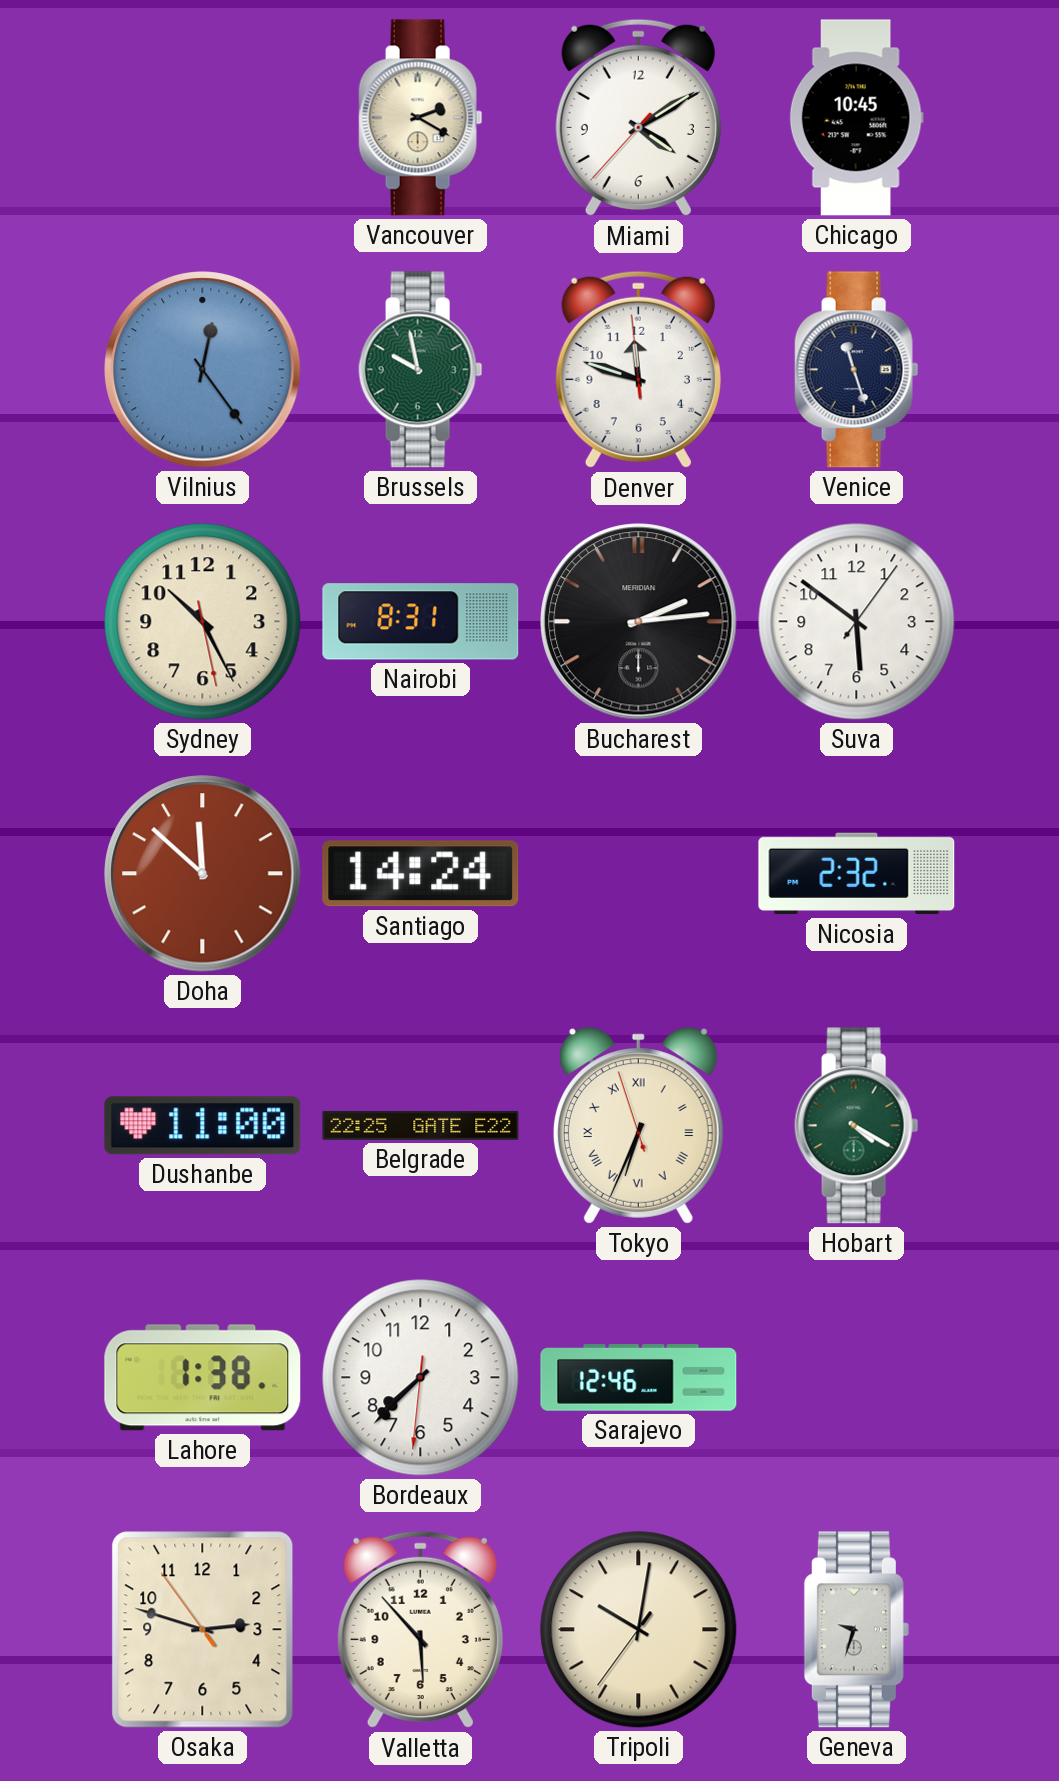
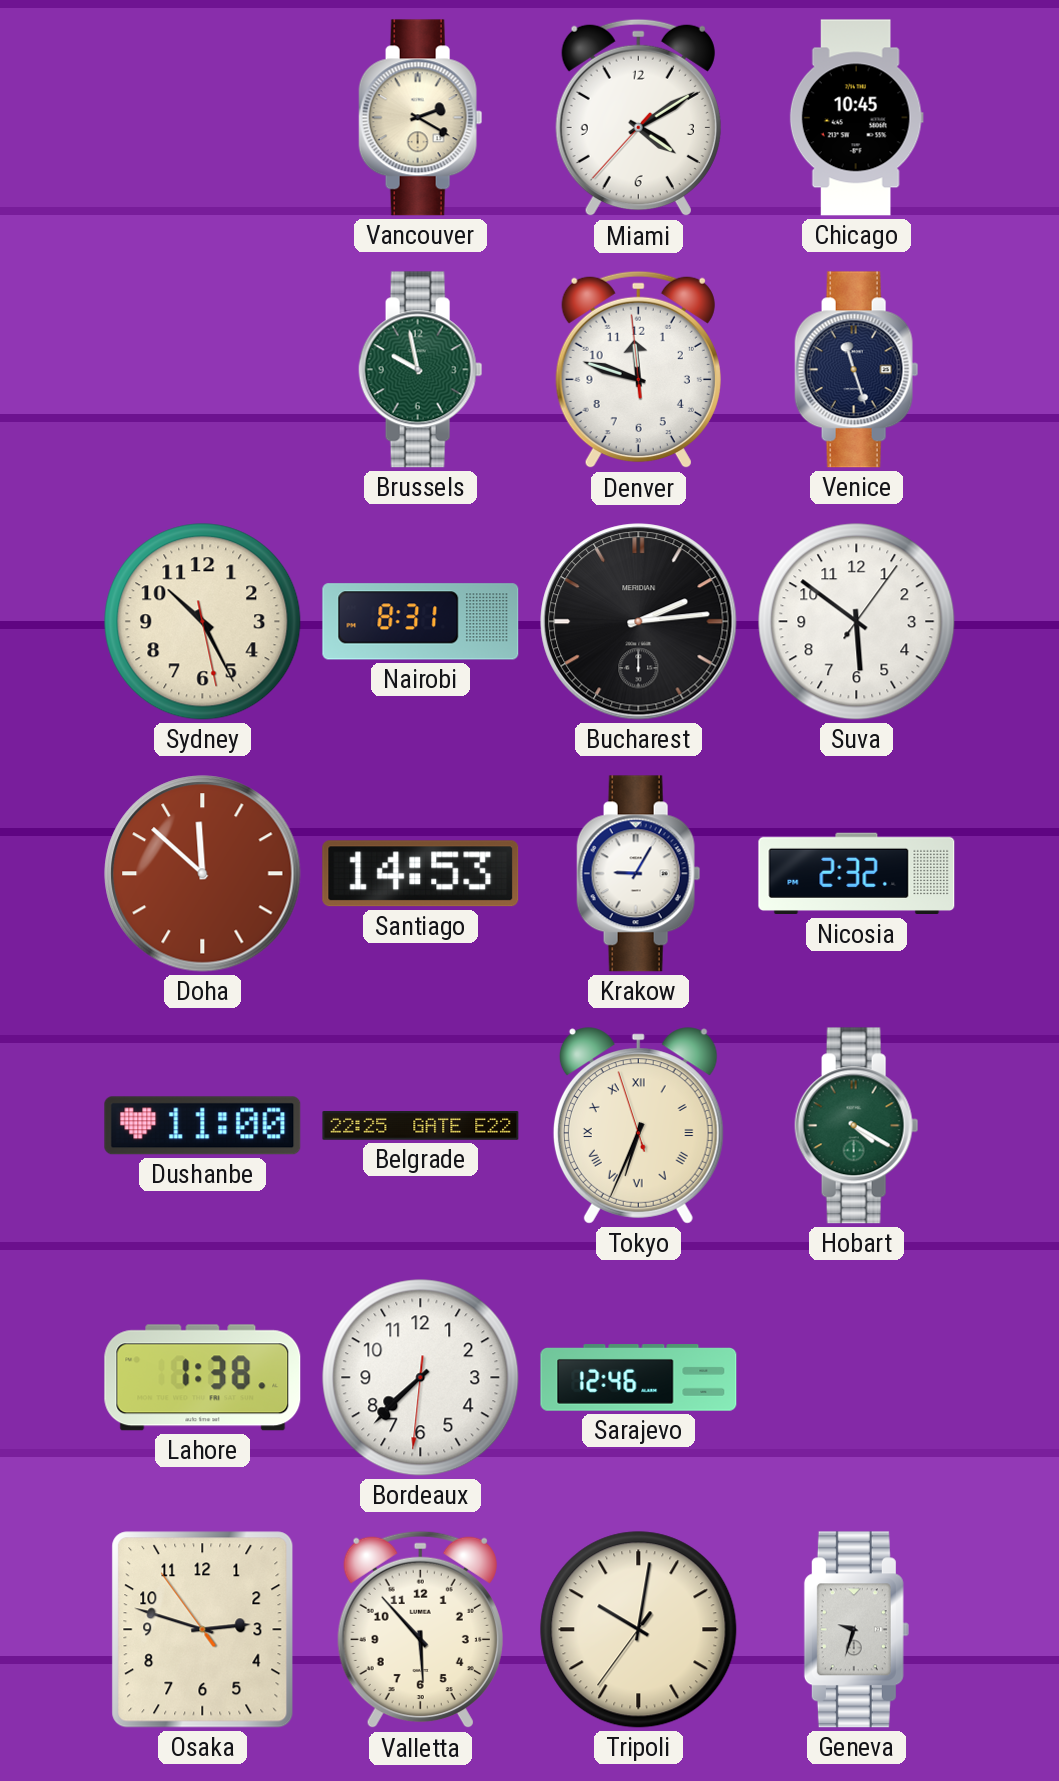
Vilnius: 12:24 -> none (203, 370)
Santiago: 14:24 -> 14:53 (421, 874)
Krakow: none -> 9:05 (639, 874)
